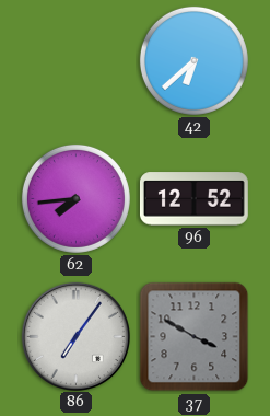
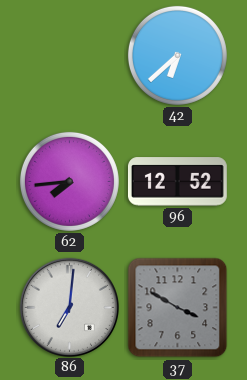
86: 7:06 -> 7:01 (69, 307)
